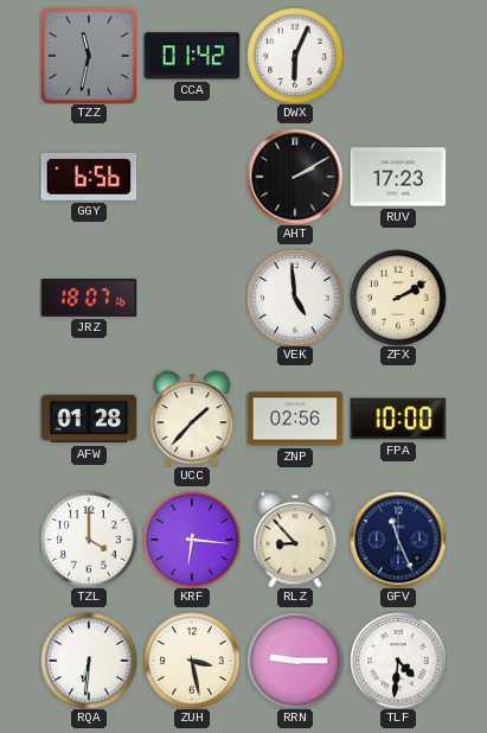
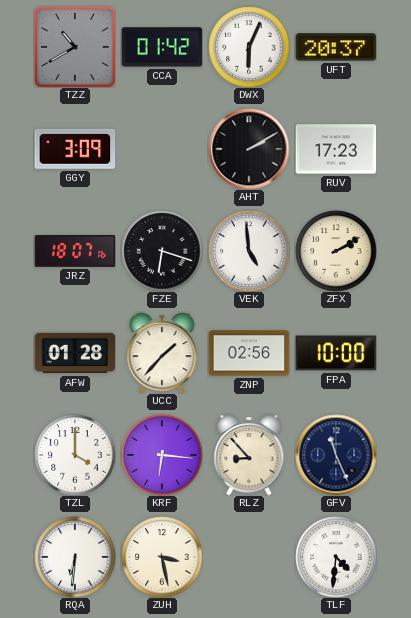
TZZ: 11:32 -> 10:40 (75, 47)
UFT: none -> 20:37 (336, 47)
GGY: 6:56 -> 3:09 (75, 149)
FZE: none -> 6:18 (162, 251)
RRN: 9:15 -> none (295, 661)
